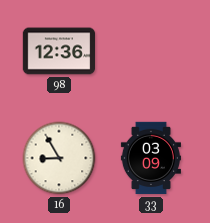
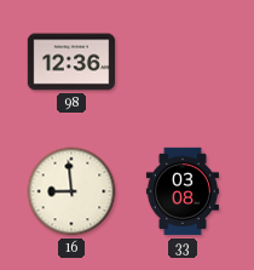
16: 8:55 -> 8:59 (71, 191)
33: 03:09 -> 03:08 (181, 191)
